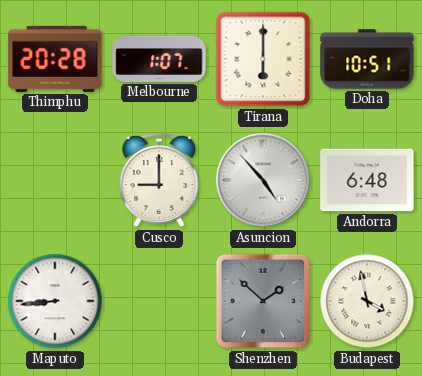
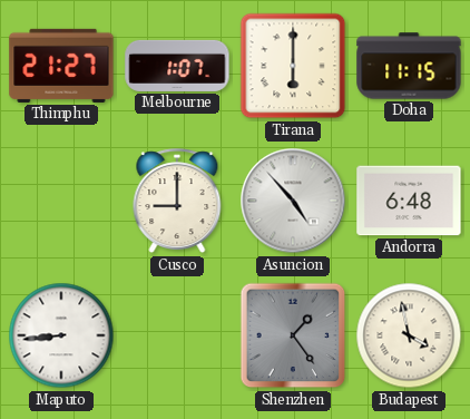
Thimphu: 20:28 -> 21:27 (61, 66)
Doha: 10:51 -> 11:15 (409, 66)
Shenzhen: 1:52 -> 1:24 (293, 335)
